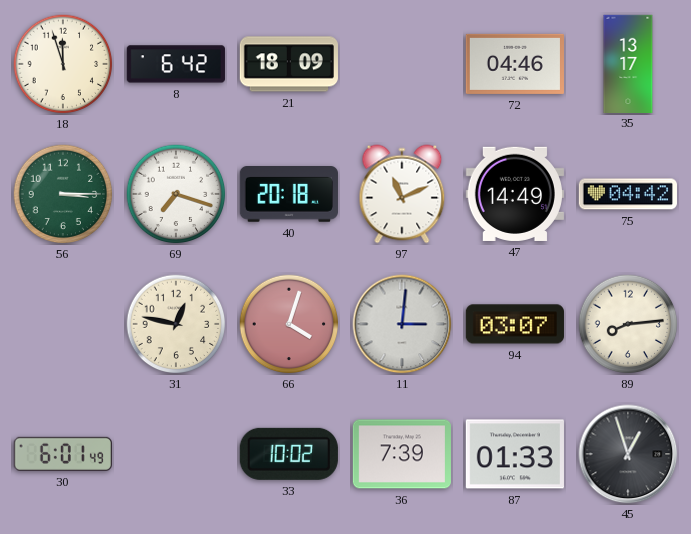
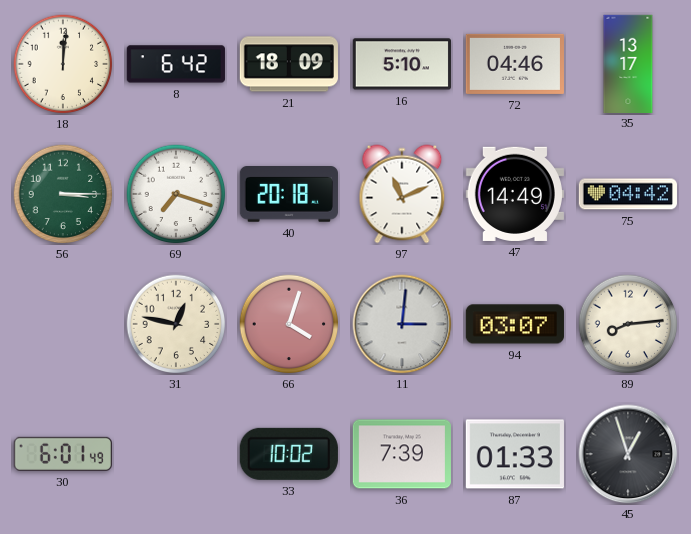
18: 11:57 -> 12:01 (63, 64)
16: none -> 5:10 (402, 64)
